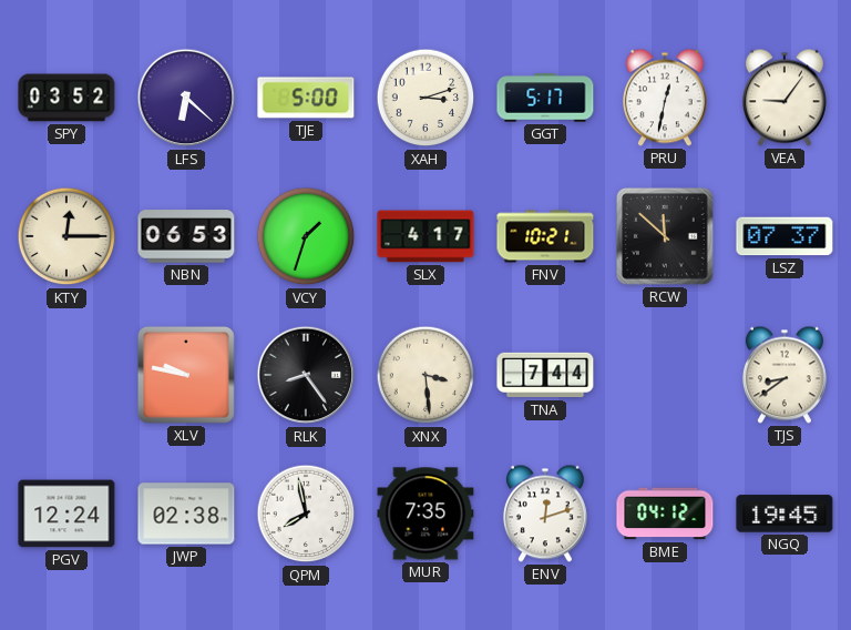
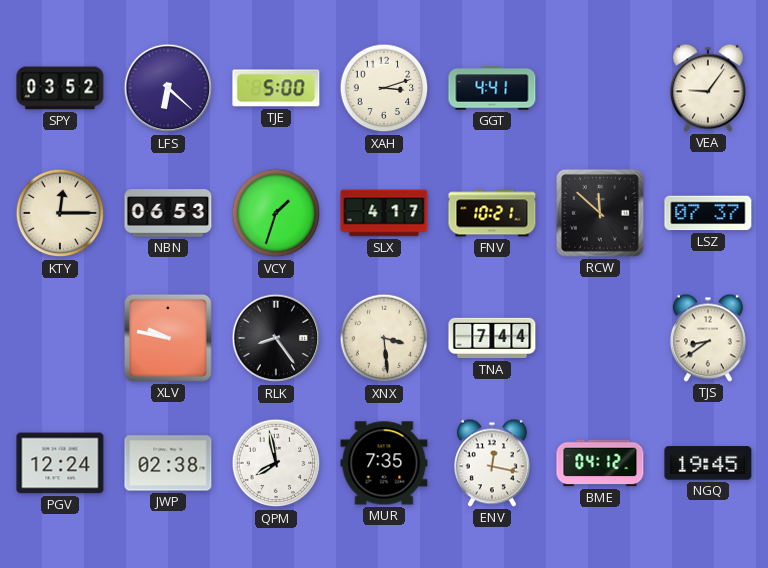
GGT: 5:17 -> 4:41 (492, 88)
PRU: 12:32 -> none (665, 98)
ENV: 12:12 -> 12:17 (492, 463)
